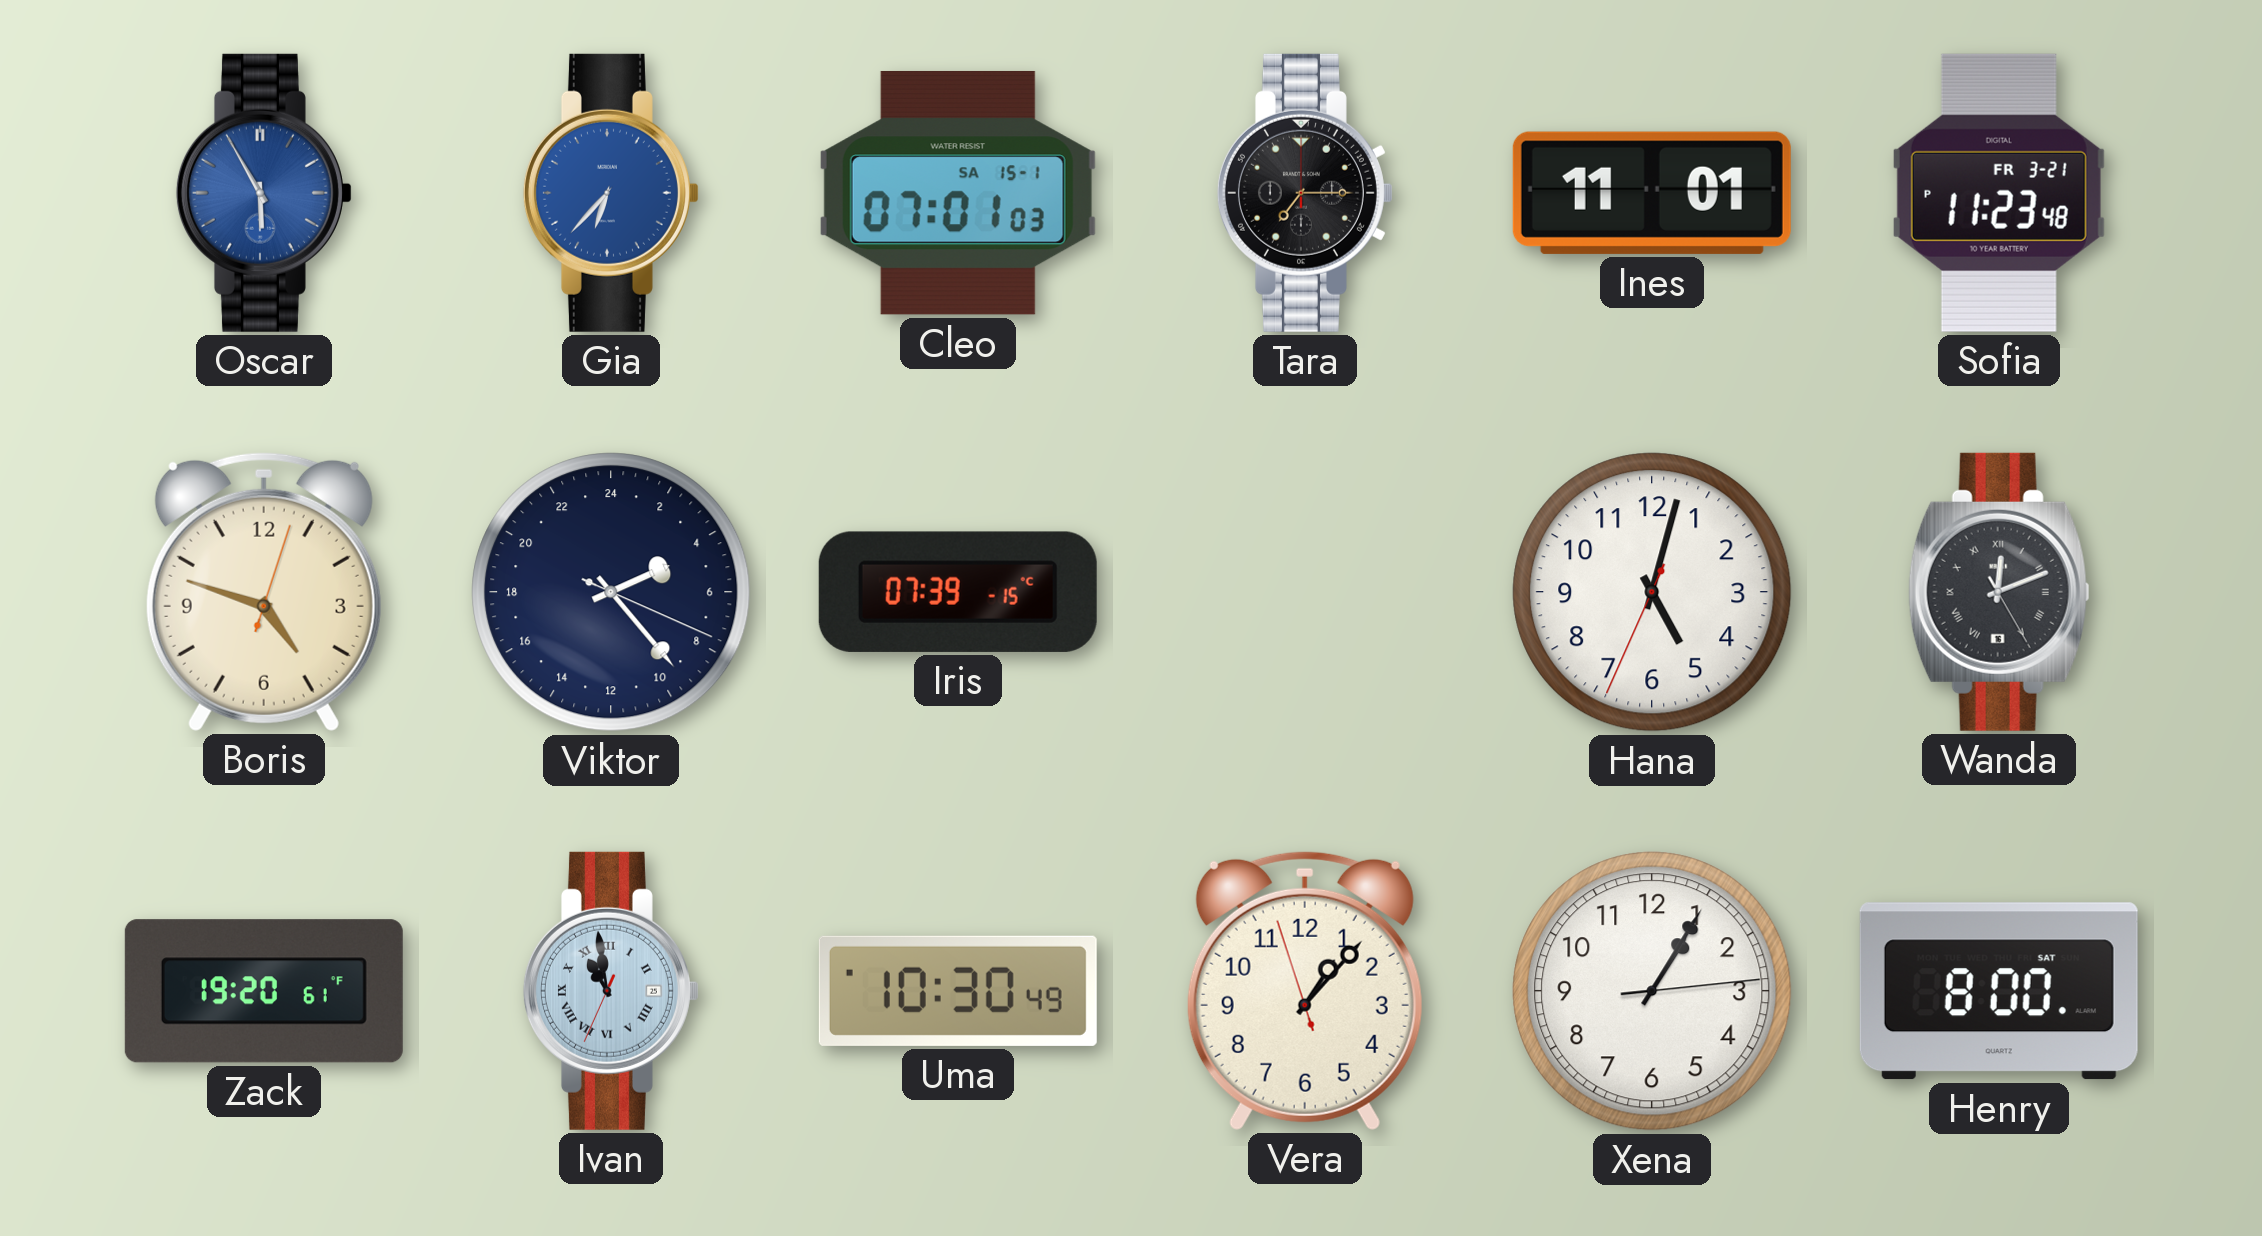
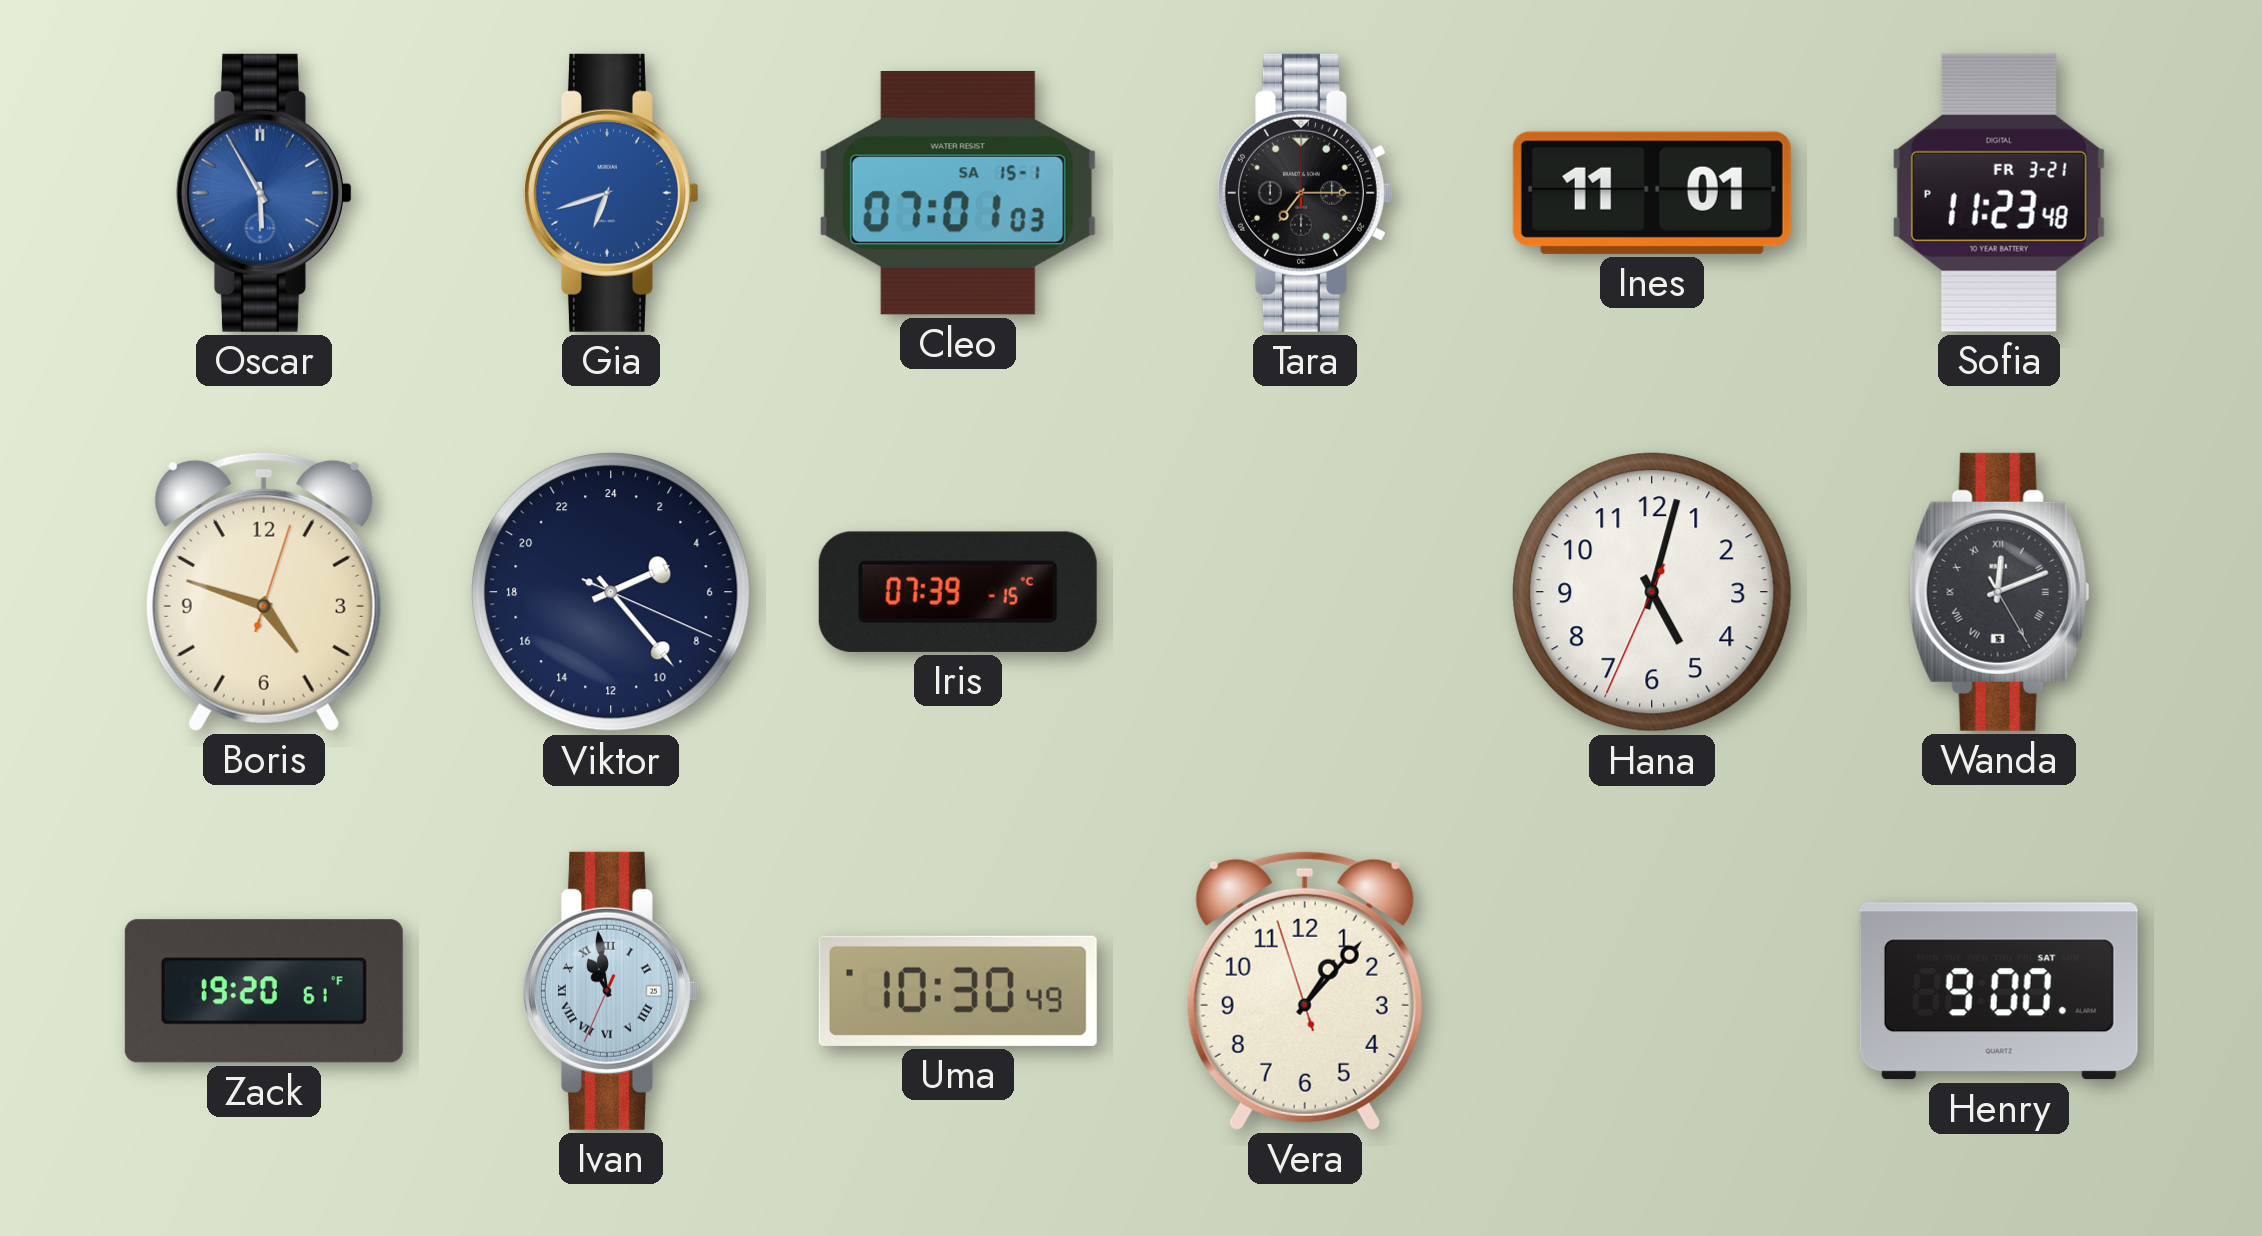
Gia: 6:37 -> 6:42 (611, 193)
Xena: 1:05 -> none (1652, 991)
Henry: 8:00 -> 9:00 (1999, 991)
